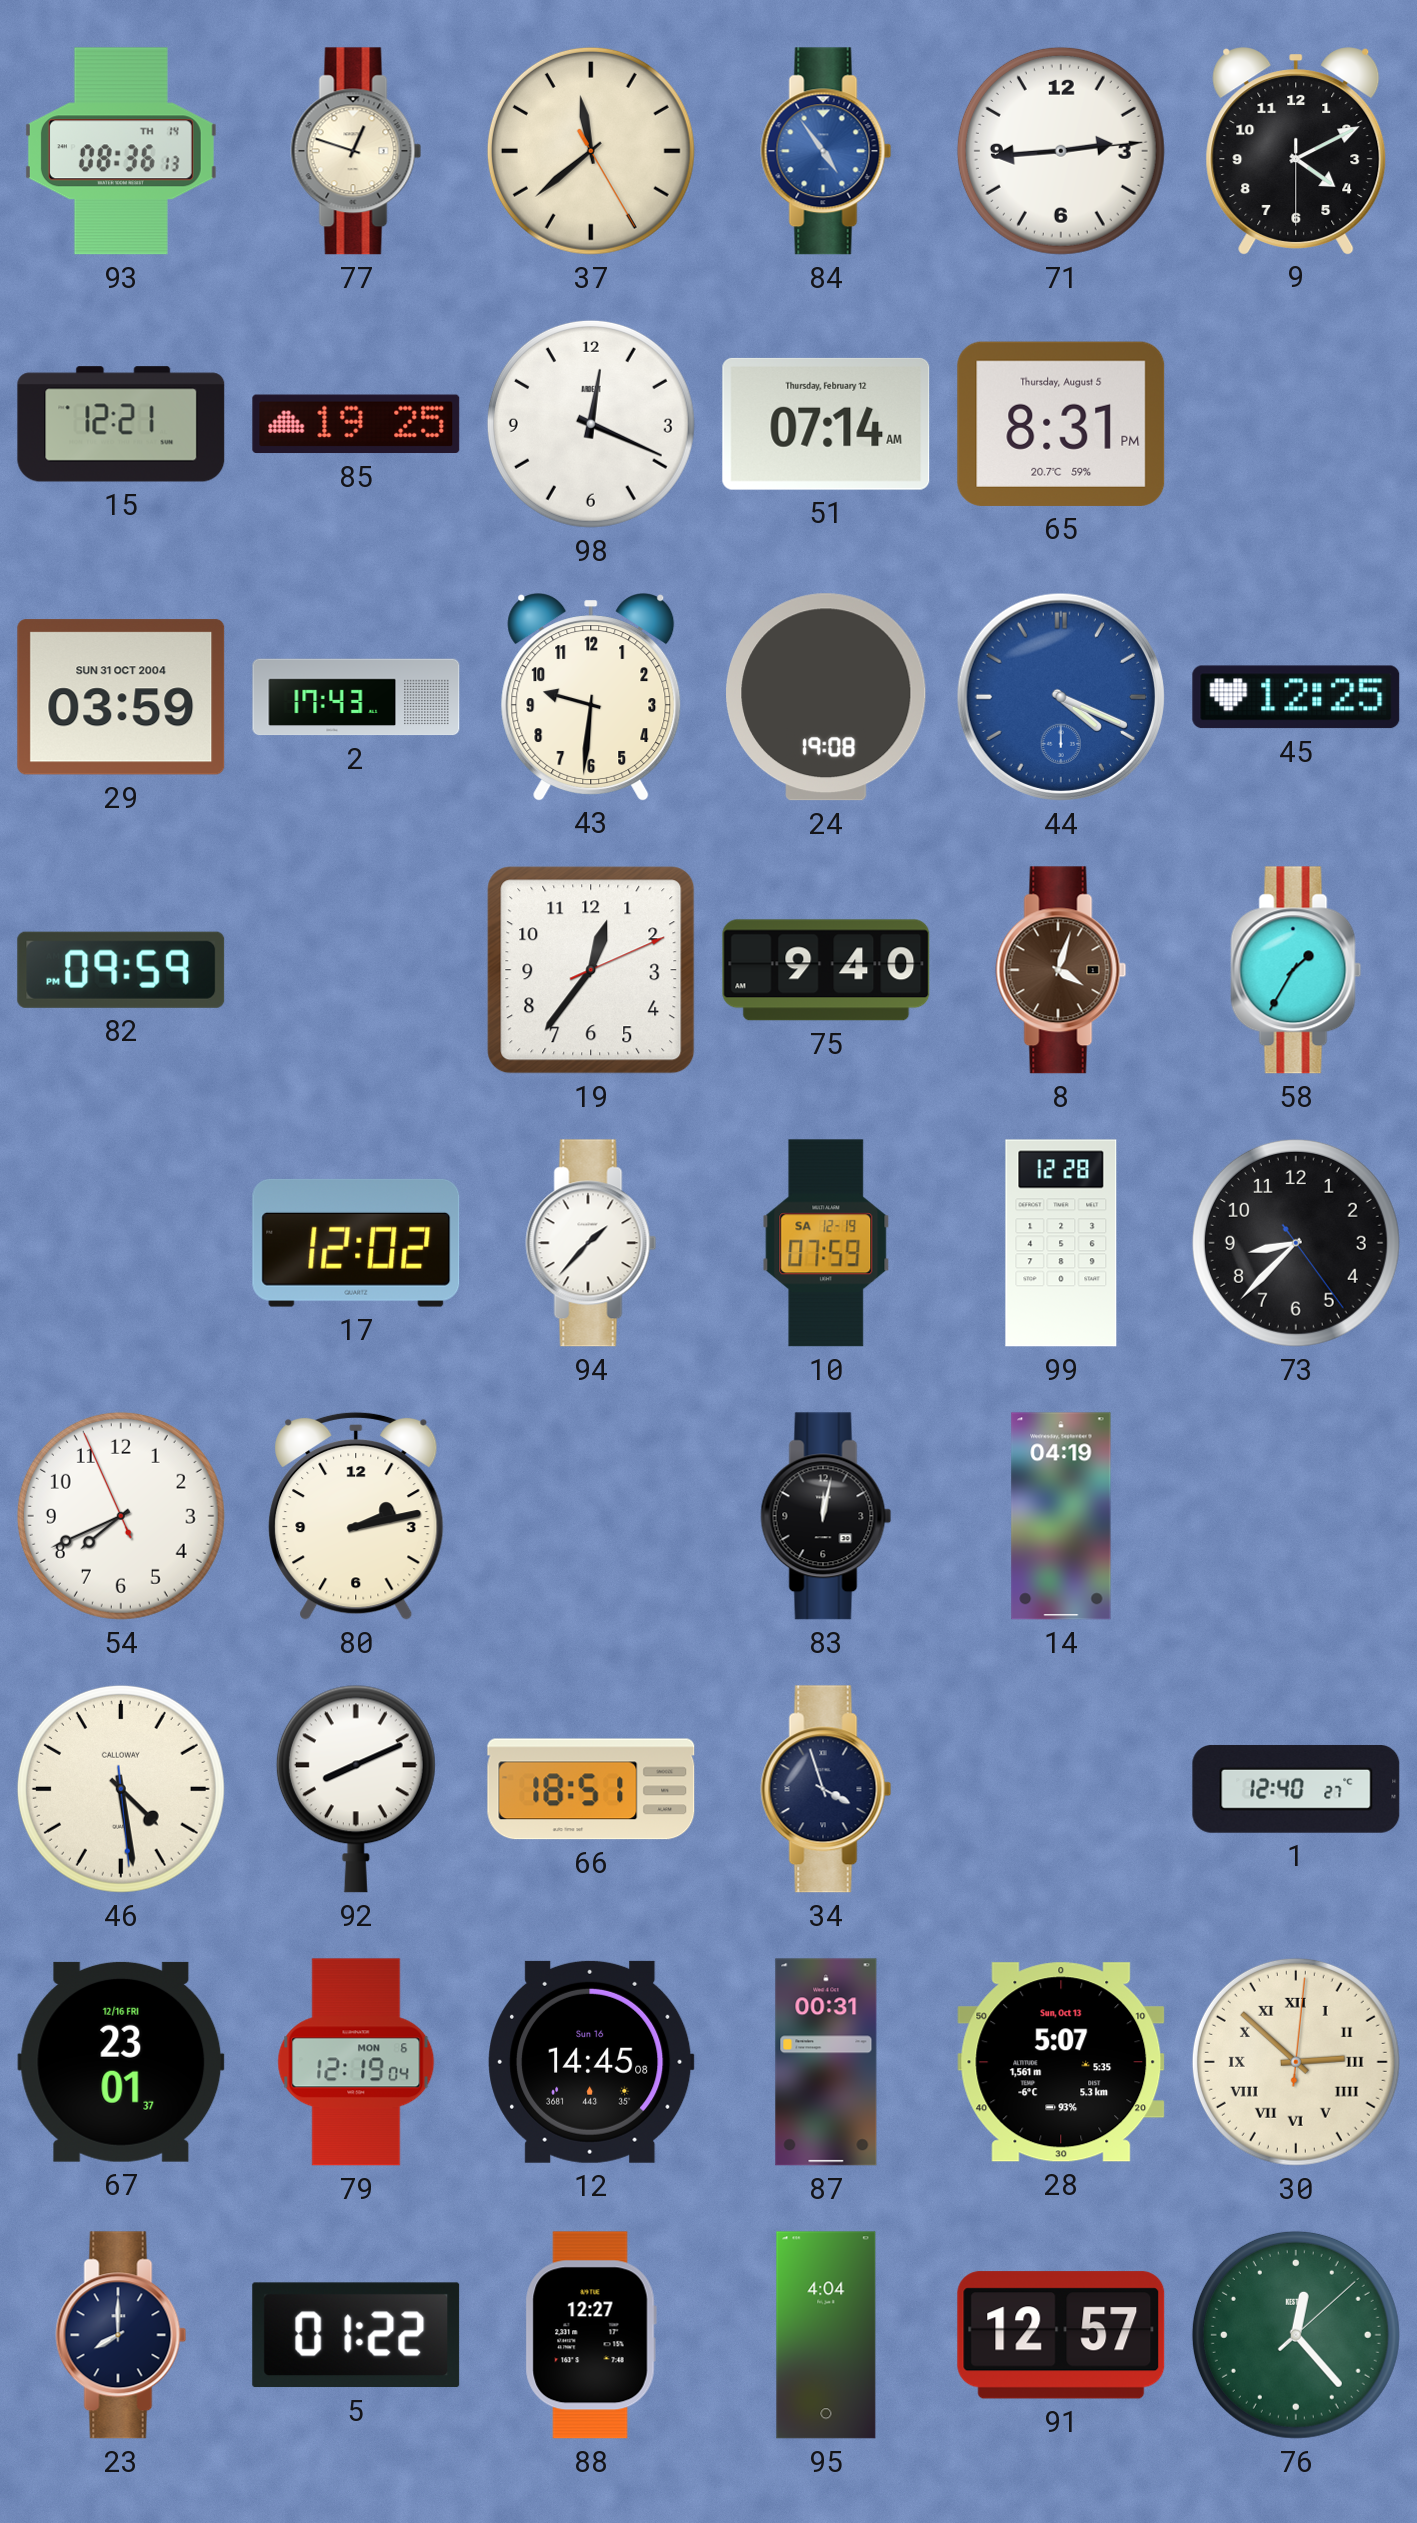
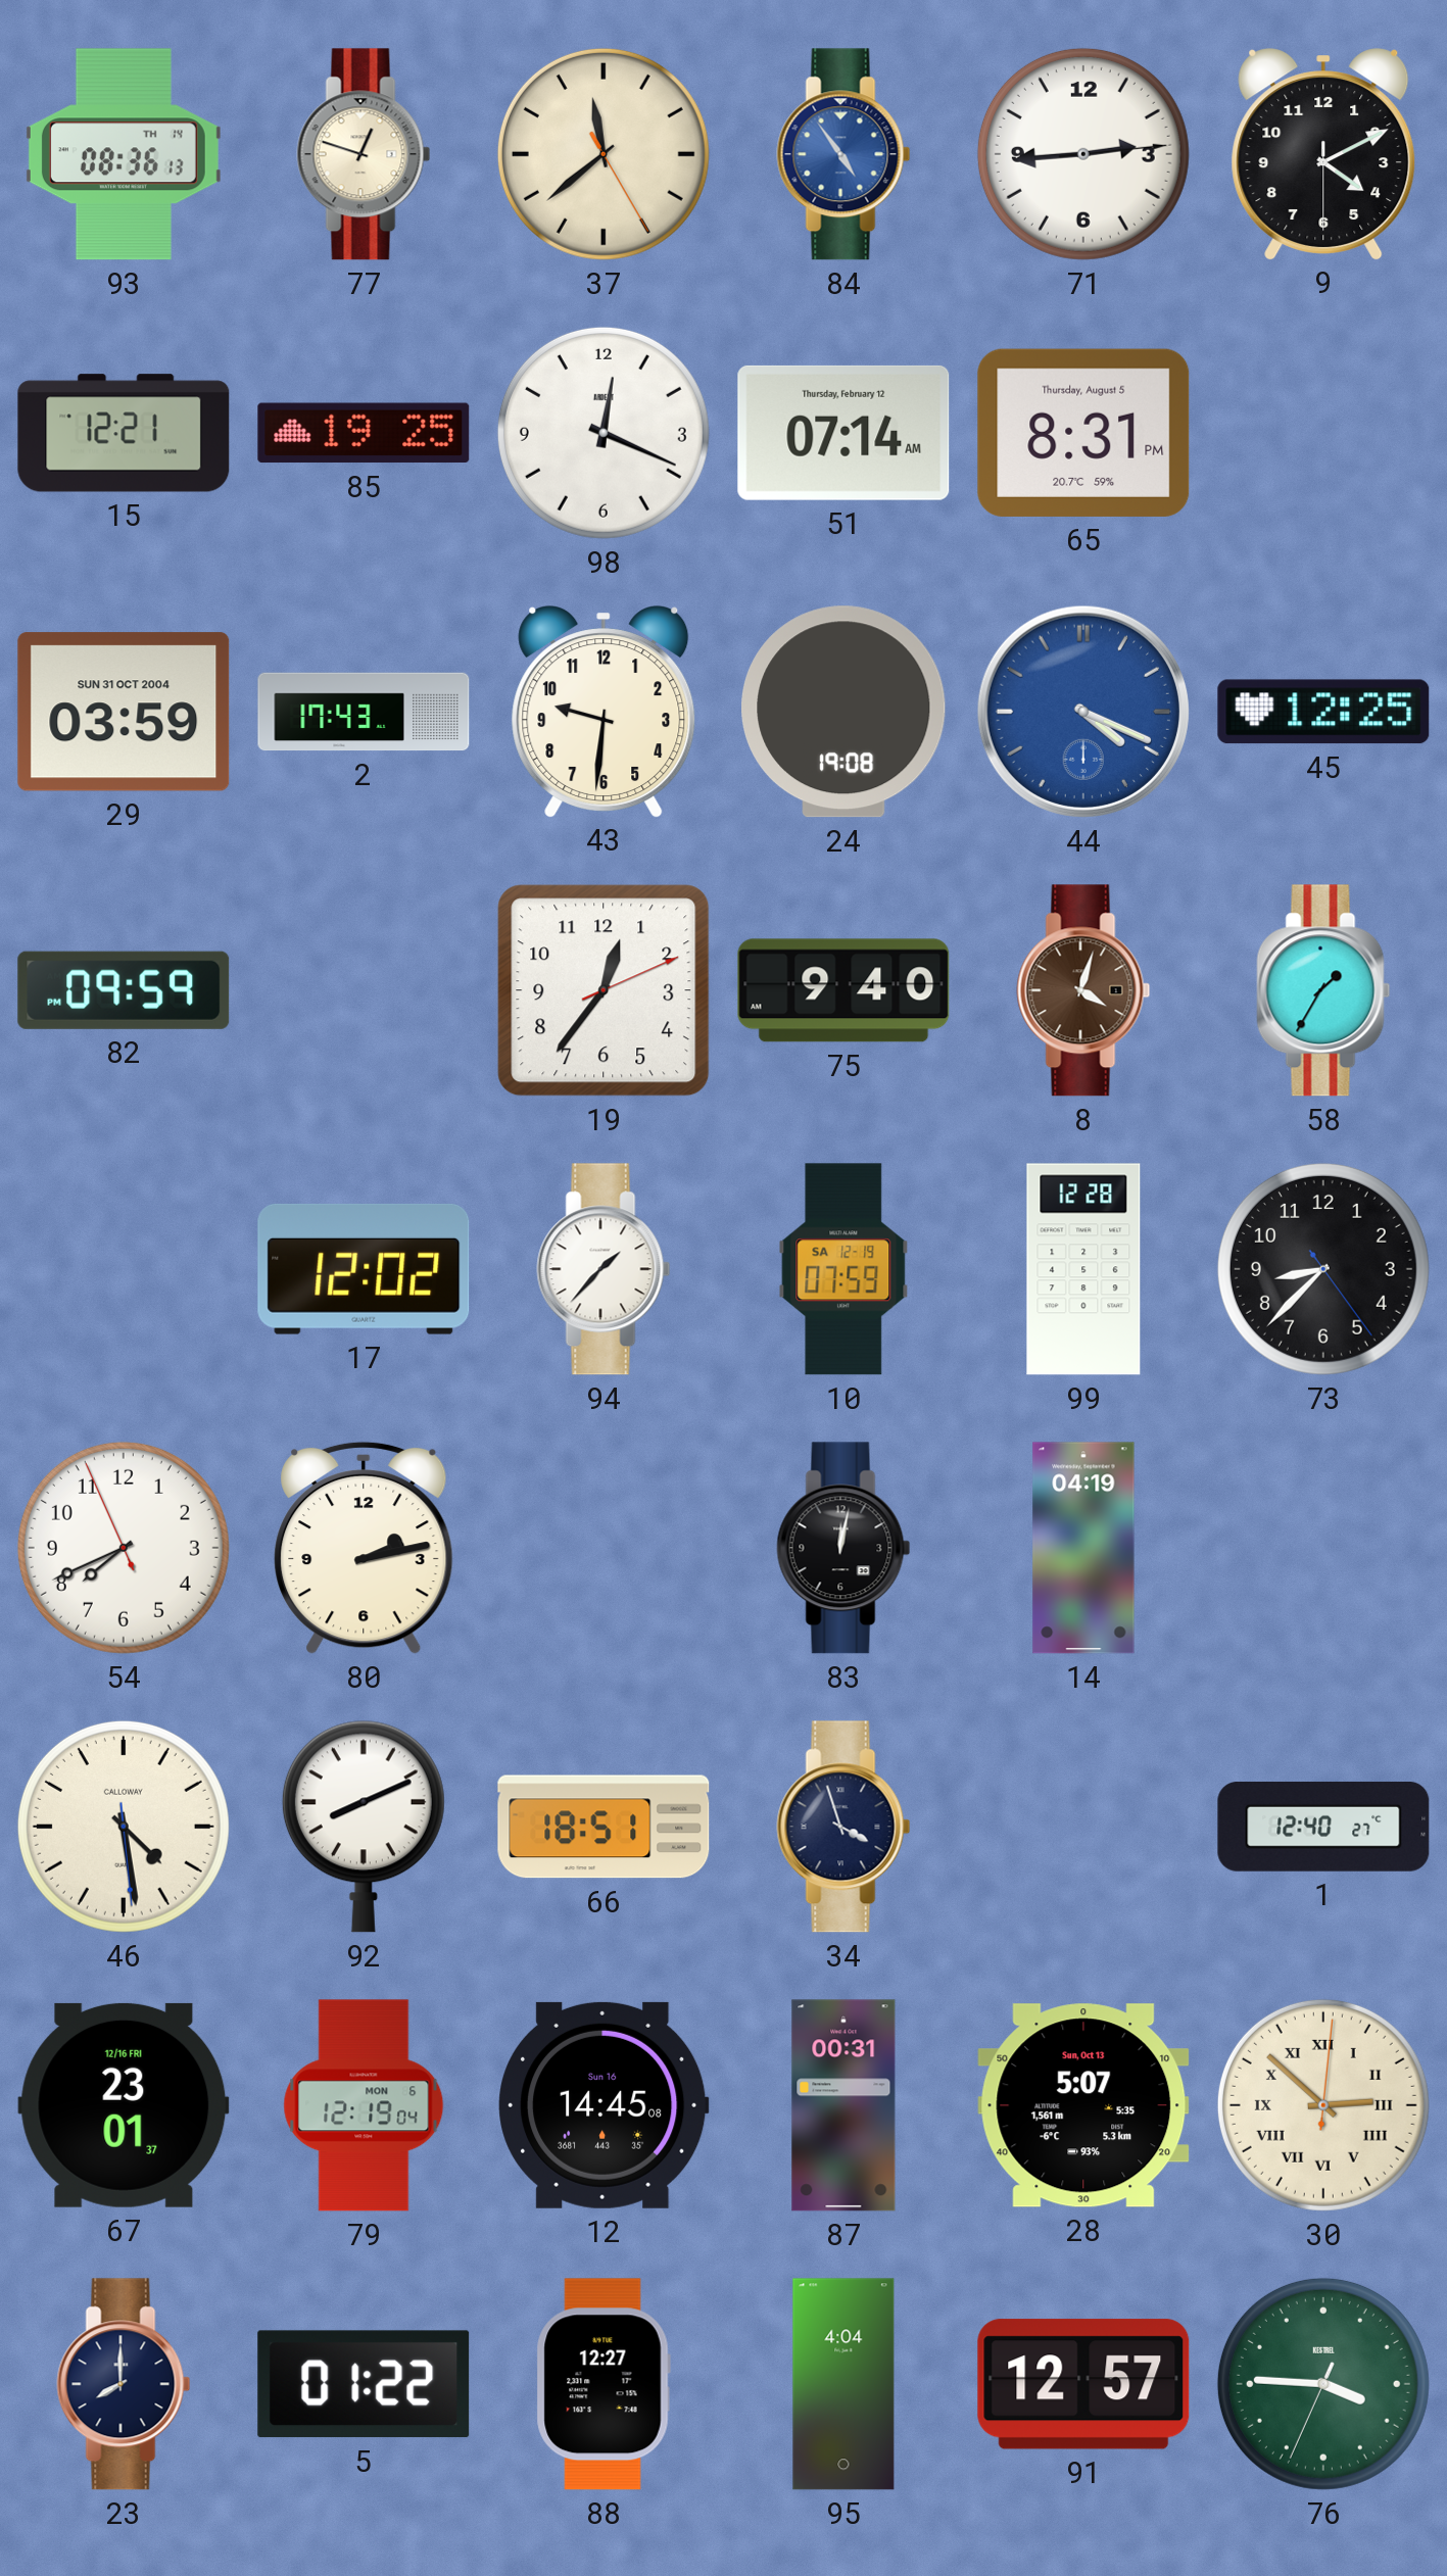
76: 12:23 -> 3:45 (1323, 2384)
